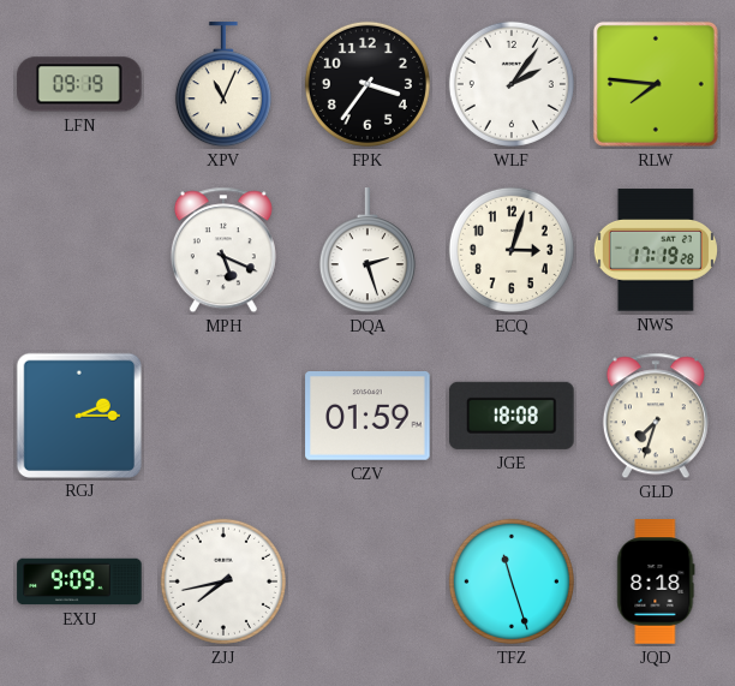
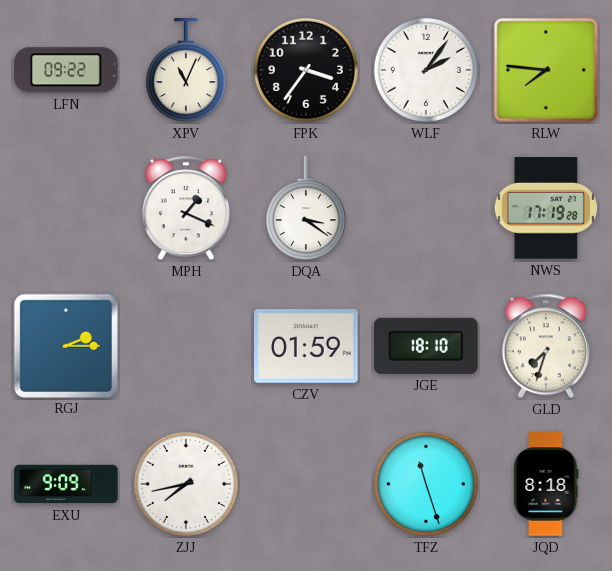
LFN: 09:19 -> 09:22 (66, 70)
MPH: 5:19 -> 1:19 (186, 208)
DQA: 2:27 -> 3:21 (306, 209)
ECQ: 3:03 -> none (512, 250)
JGE: 18:08 -> 18:10 (426, 346)
